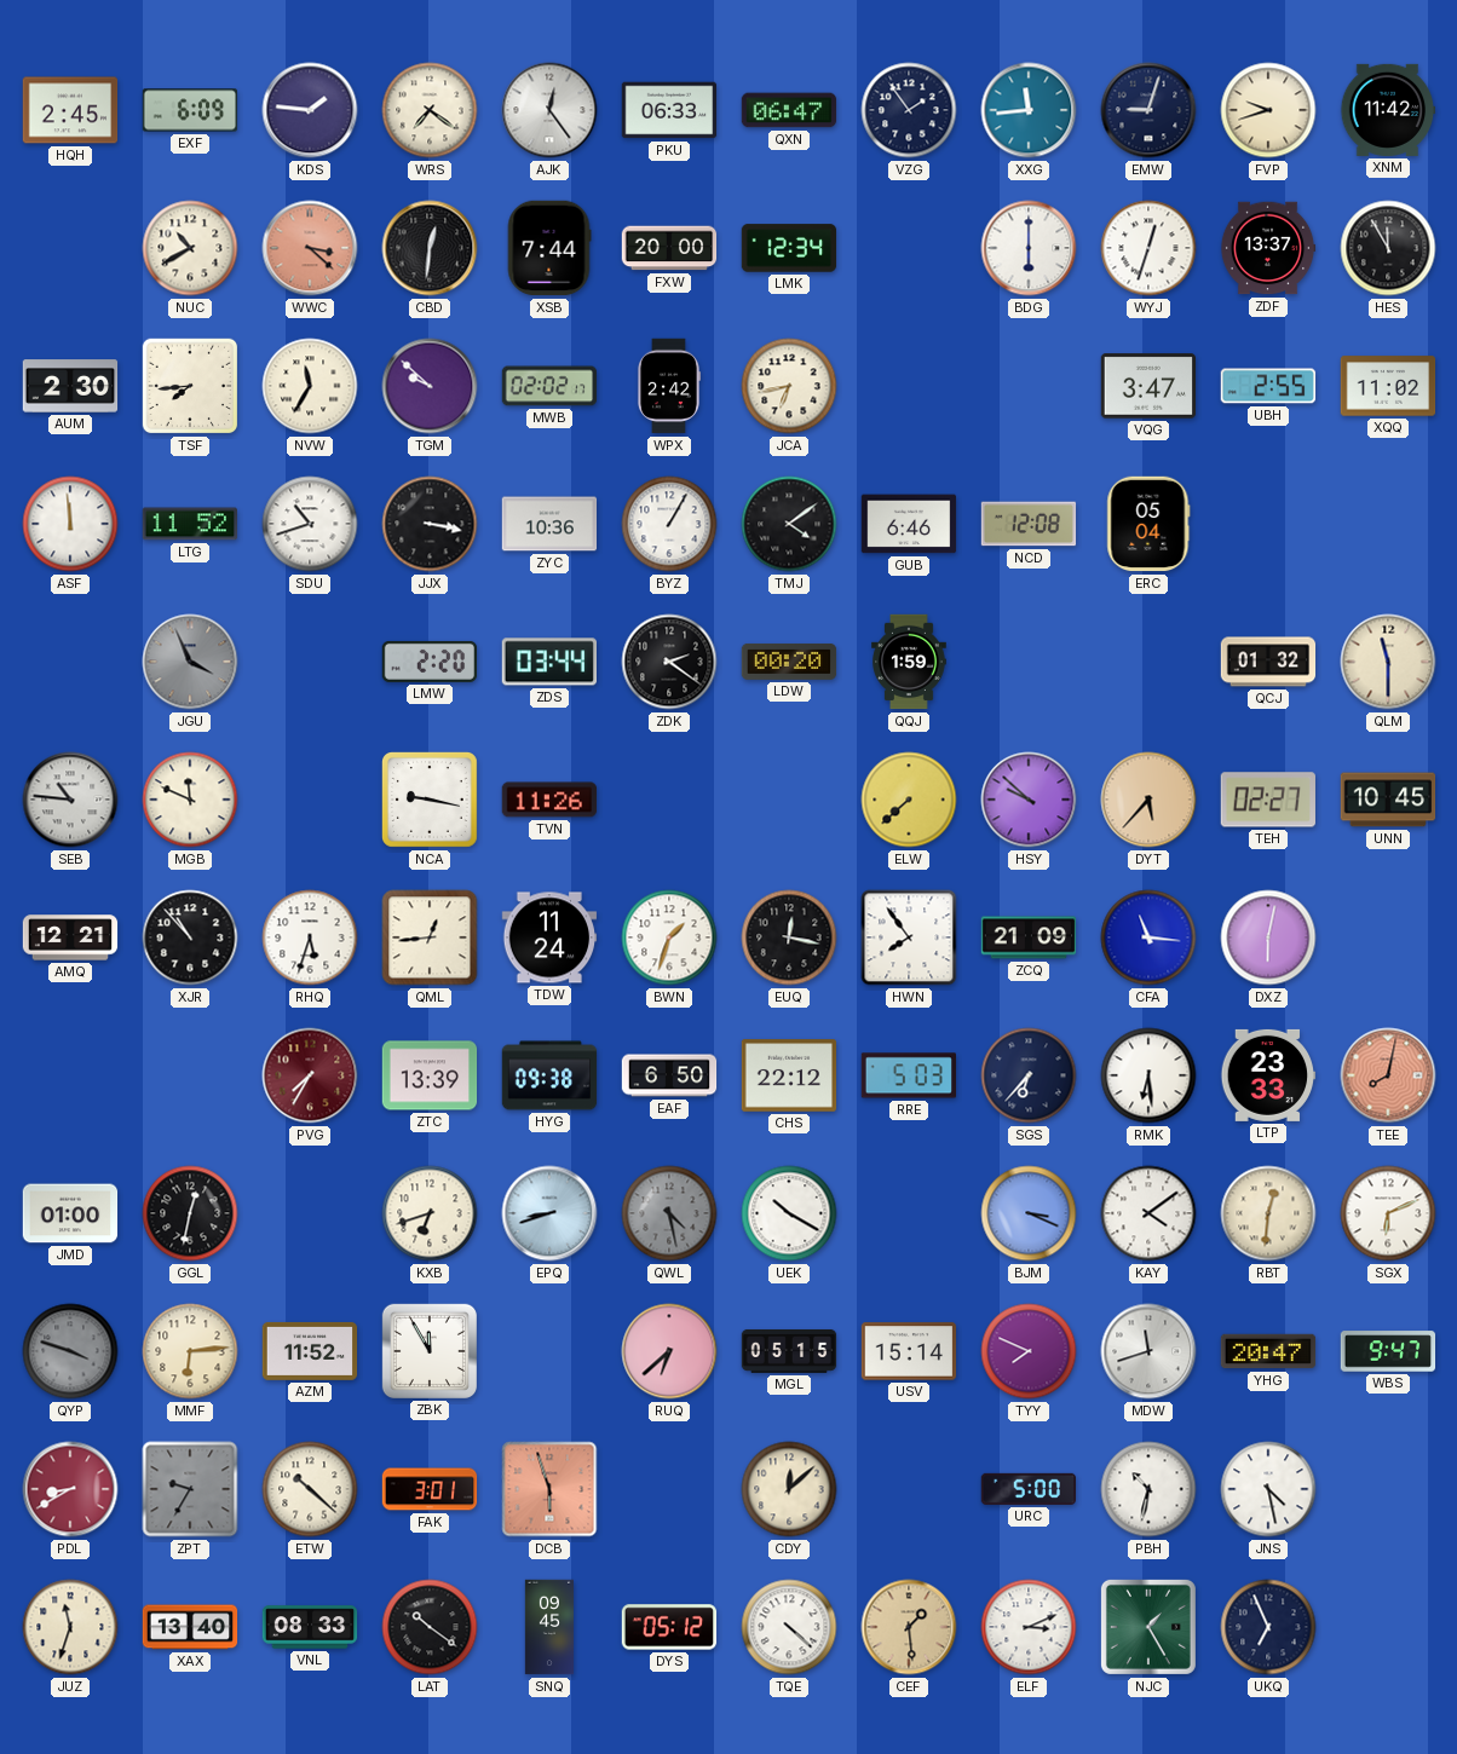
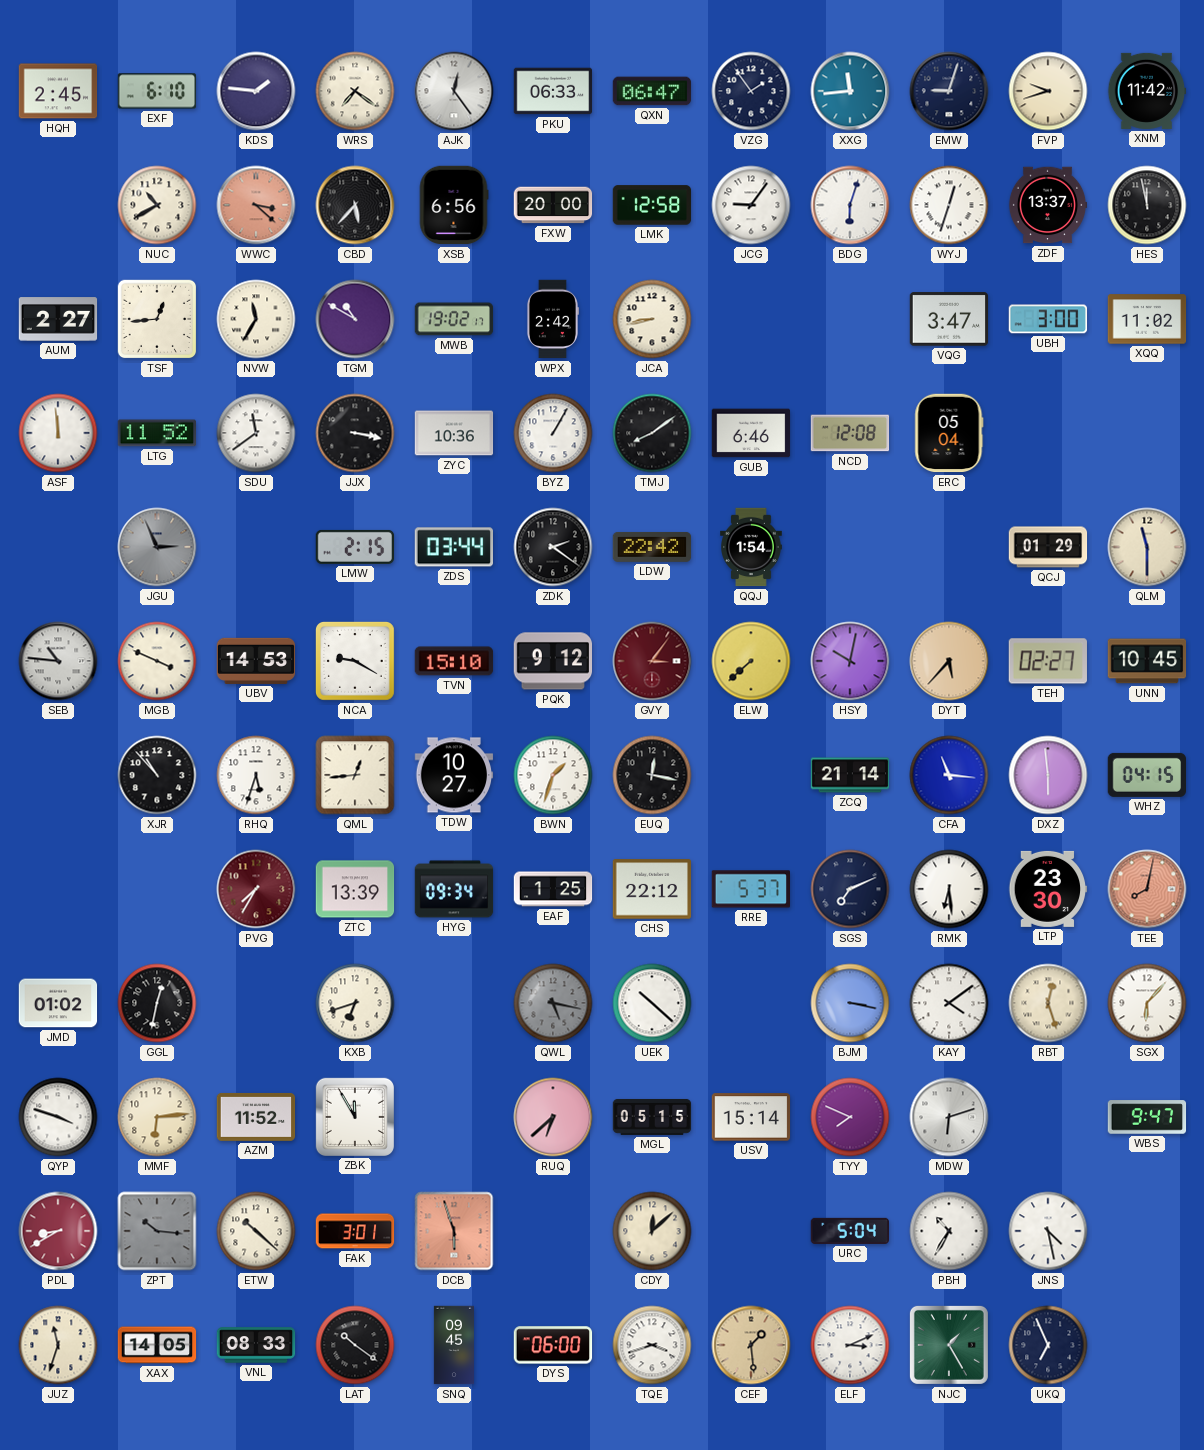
EXF: 6:09 -> 6:10 (157, 91)
CBD: 12:31 -> 5:37 (355, 205)
XSB: 7:44 -> 6:56 (454, 205)
LMK: 12:34 -> 12:58 (652, 205)
JCG: none -> 9:06 (751, 205)
BDG: 6:00 -> 6:03 (850, 205)
HES: 11:55 -> 11:58 (1147, 205)
AUM: 2:30 -> 2:27 (58, 319)
TSF: 7:44 -> 12:44 (157, 319)
TGM: 9:52 -> 10:50 (355, 319)
MWB: 02:02 -> 19:02 (454, 319)
JCA: 6:43 -> 8:43 (652, 319)
UBH: 2:55 -> 3:00 (1048, 319)
SDU: 10:42 -> 11:39 (256, 433)
TMJ: 4:09 -> 8:09 (652, 433)
JGU: 3:56 -> 2:56 (157, 547)
LMW: 2:20 -> 2:15 (355, 547)
LDW: 00:20 -> 22:42 (652, 547)
QQJ: 1:59 -> 1:54 (751, 547)
QCJ: 01:32 -> 01:29 (1048, 547)
MGB: 11:49 -> 3:49 (157, 661)
UBV: none -> 14:53 (256, 661)
NCA: 9:17 -> 9:20 (355, 661)
TVN: 11:26 -> 15:10 (454, 661)
PQK: none -> 9:12 (552, 661)
GVY: none -> 3:06 (652, 661)
HSY: 9:52 -> 10:02 (850, 661)
AMQ: 12:21 -> none (70, 937)
TDW: 11:24 -> 10:27 (454, 775)
HWN: 7:54 -> none (909, 937)
ZCQ: 21:09 -> 21:14 (850, 775)
DXZ: 6:02 -> 5:59 (1048, 775)
WHZ: none -> 04:15 (1147, 775)
HYG: 09:38 -> 09:34 (454, 889)
EAF: 6:50 -> 1:25 (553, 889)
RRE: 5:03 -> 5:37 (751, 889)
SGS: 6:37 -> 7:11 (850, 889)
LTP: 23:33 -> 23:30 (1048, 889)
JMD: 01:00 -> 01:02 (58, 1003)
EPQ: 8:42 -> none (549, 1213)
QWL: 4:28 -> 5:17 (553, 1003)
UEK: 10:20 -> 10:22 (652, 1003)
BJM: 3:19 -> 3:17 (850, 1003)
RBT: 12:31 -> 12:27 (1048, 1003)
SGX: 6:11 -> 6:07 (1147, 1003)
QYP dial: grey -> white (58, 1117)
MDW: 11:42 -> 6:12 (949, 1117)
YHG: 20:47 -> none (1268, 1351)
ZPT: 9:35 -> 10:16 (157, 1231)
URC: 5:00 -> 5:04 (849, 1231)
PBH: 10:32 -> 10:35 (949, 1231)
XAX: 13:40 -> 14:05 (157, 1345)
DYS: 05:12 -> 06:00 (553, 1345)
TQE: 4:22 -> 3:42 (652, 1345)
